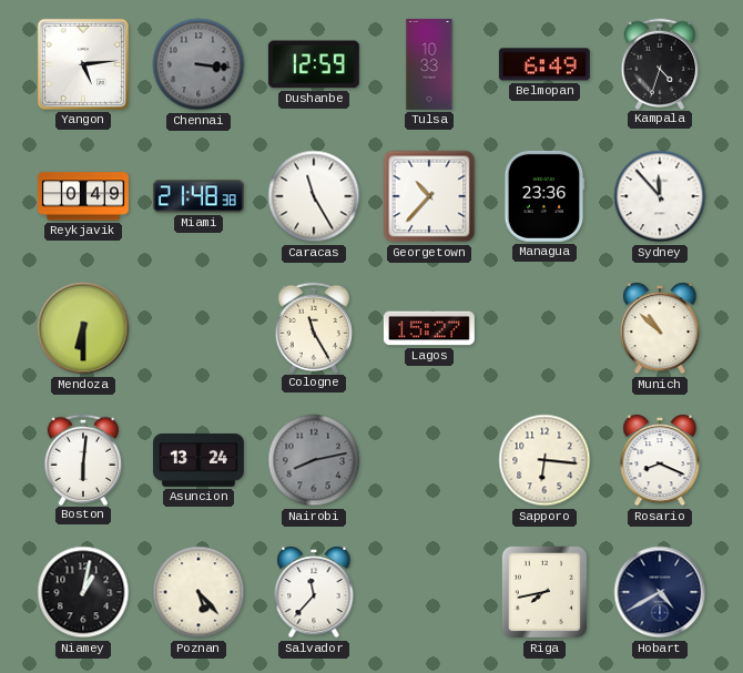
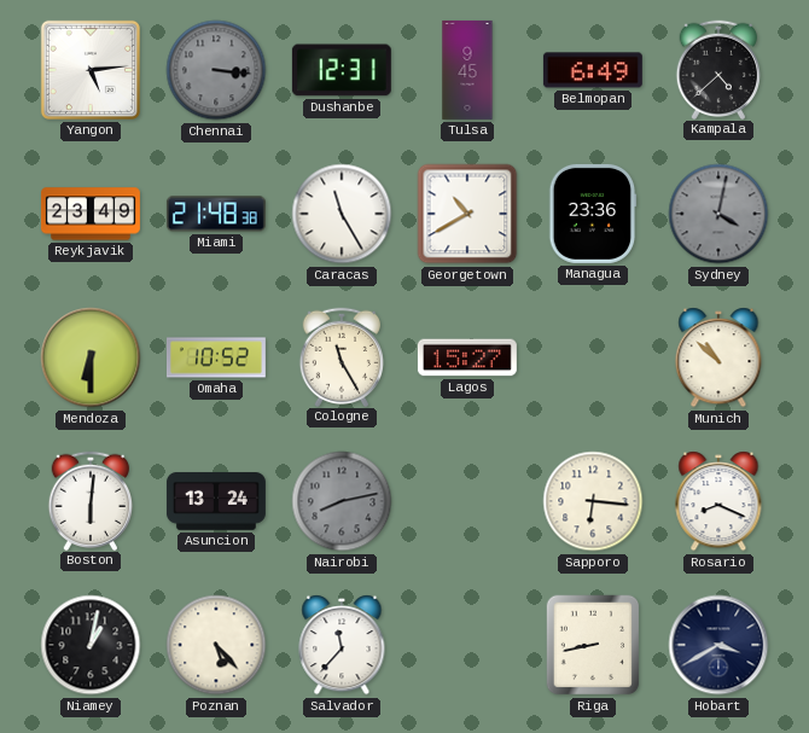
Dushanbe: 12:59 -> 12:31 (342, 70)
Tulsa: 10:33 -> 9:45 (467, 70)
Kampala: 4:33 -> 4:38 (717, 69)
Reykjavik: 0:49 -> 23:49 (91, 214)
Georgetown: 10:37 -> 10:40 (467, 214)
Sydney: 11:53 -> 4:02 (718, 214)
Sydney dial: white -> grey (718, 214)
Omaha: none -> 10:52 (216, 357)
Riga: 7:43 -> 8:43 (593, 645)
Hobart: 4:40 -> 3:40 (718, 645)
